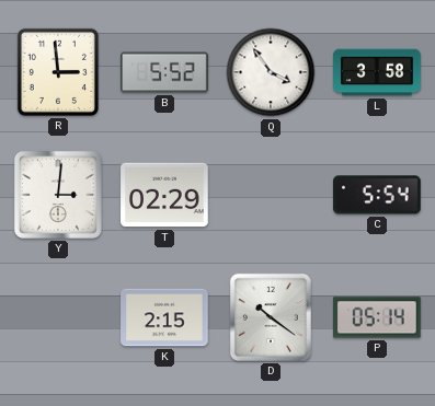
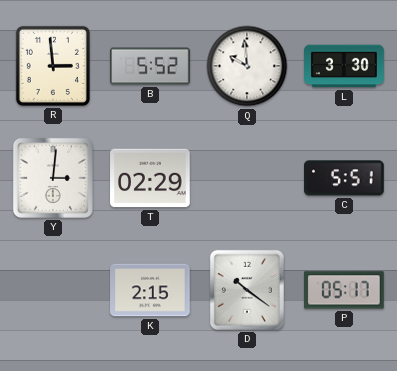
Q: 3:54 -> 9:59 (247, 66)
L: 3:58 -> 3:30 (344, 66)
C: 5:54 -> 5:51 (344, 178)
P: 05:14 -> 05:17 (345, 290)
